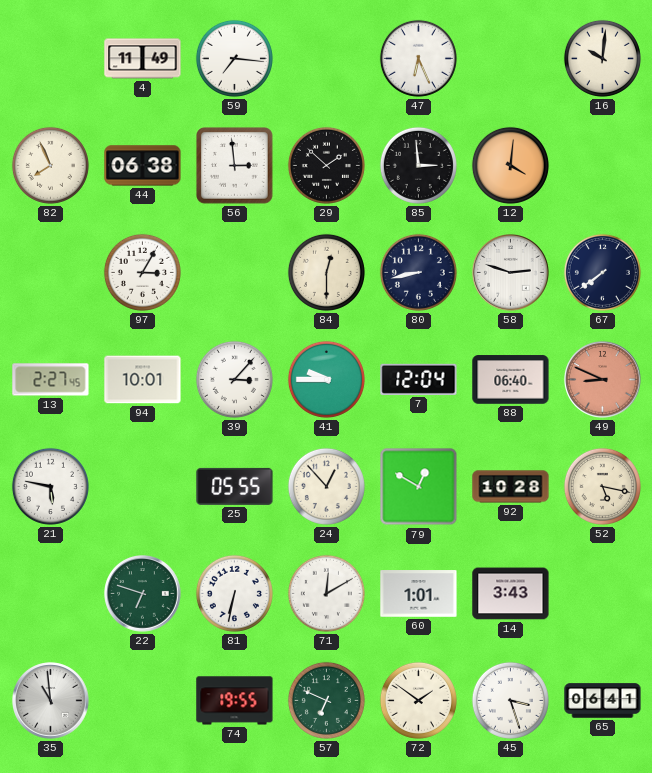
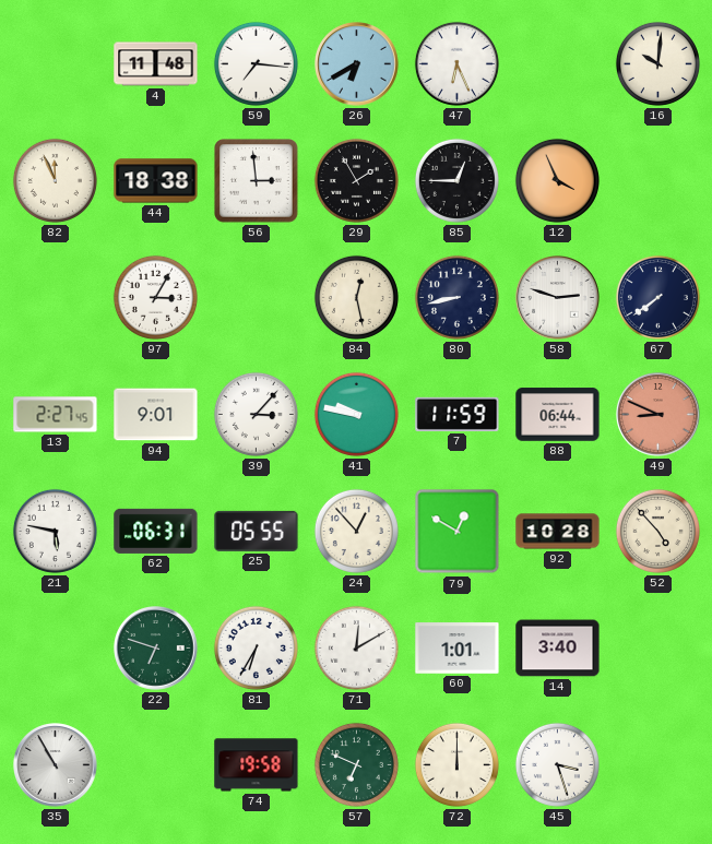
4: 11:49 -> 11:48 (156, 64)
26: none -> 6:40 (357, 64)
82: 7:56 -> 11:56 (55, 180)
44: 06:38 -> 18:38 (156, 181)
29: 1:52 -> 1:55 (356, 180)
85: 2:59 -> 12:45 (456, 180)
12: 4:01 -> 3:56 (557, 180)
84: 12:30 -> 12:28 (356, 297)
94: 10:01 -> 9:01 (156, 415)
41: 9:45 -> 9:47 (356, 414)
7: 12:04 -> 11:59 (458, 414)
88: 06:40 -> 06:44 (558, 415)
62: none -> 06:31 (156, 531)
52: 5:17 -> 4:53 (657, 531)
81: 6:32 -> 6:35 (256, 647)
14: 3:43 -> 3:40 (558, 649)
35: 10:59 -> 10:55 (56, 765)
74: 19:55 -> 19:58 (257, 765)
72: 1:51 -> 12:00 (456, 764)
65: 06:41 -> none (603, 701)
